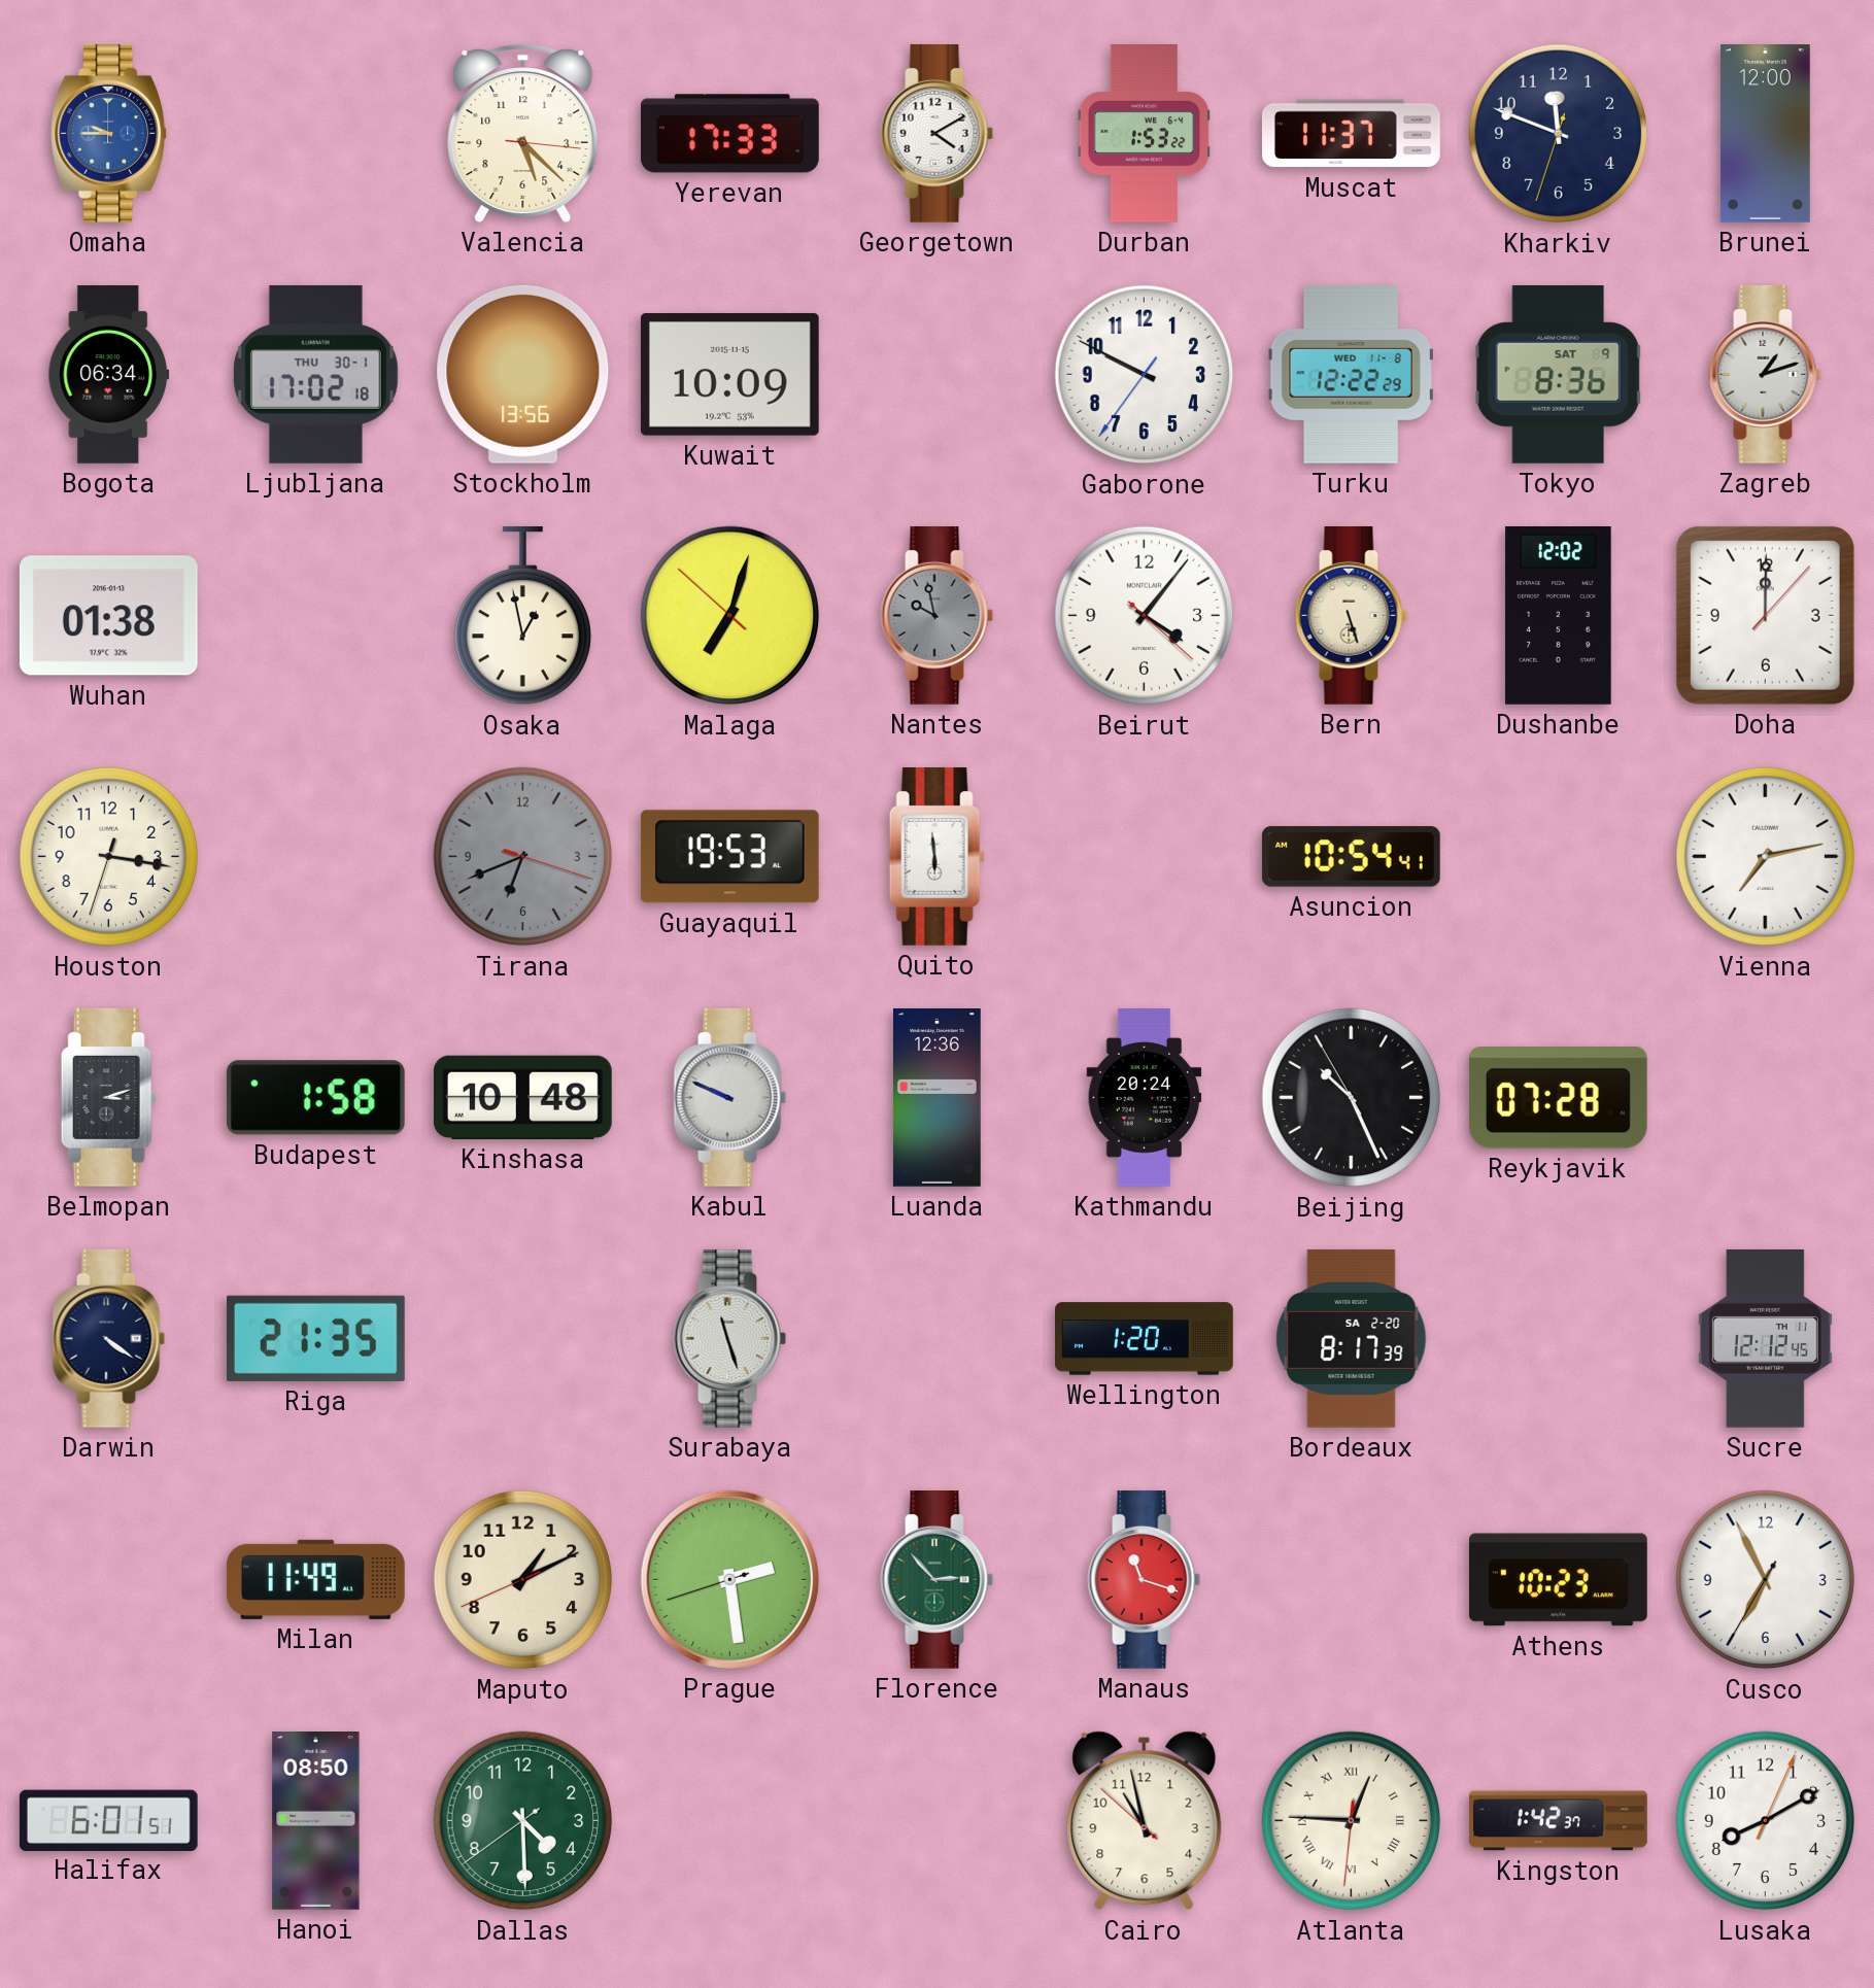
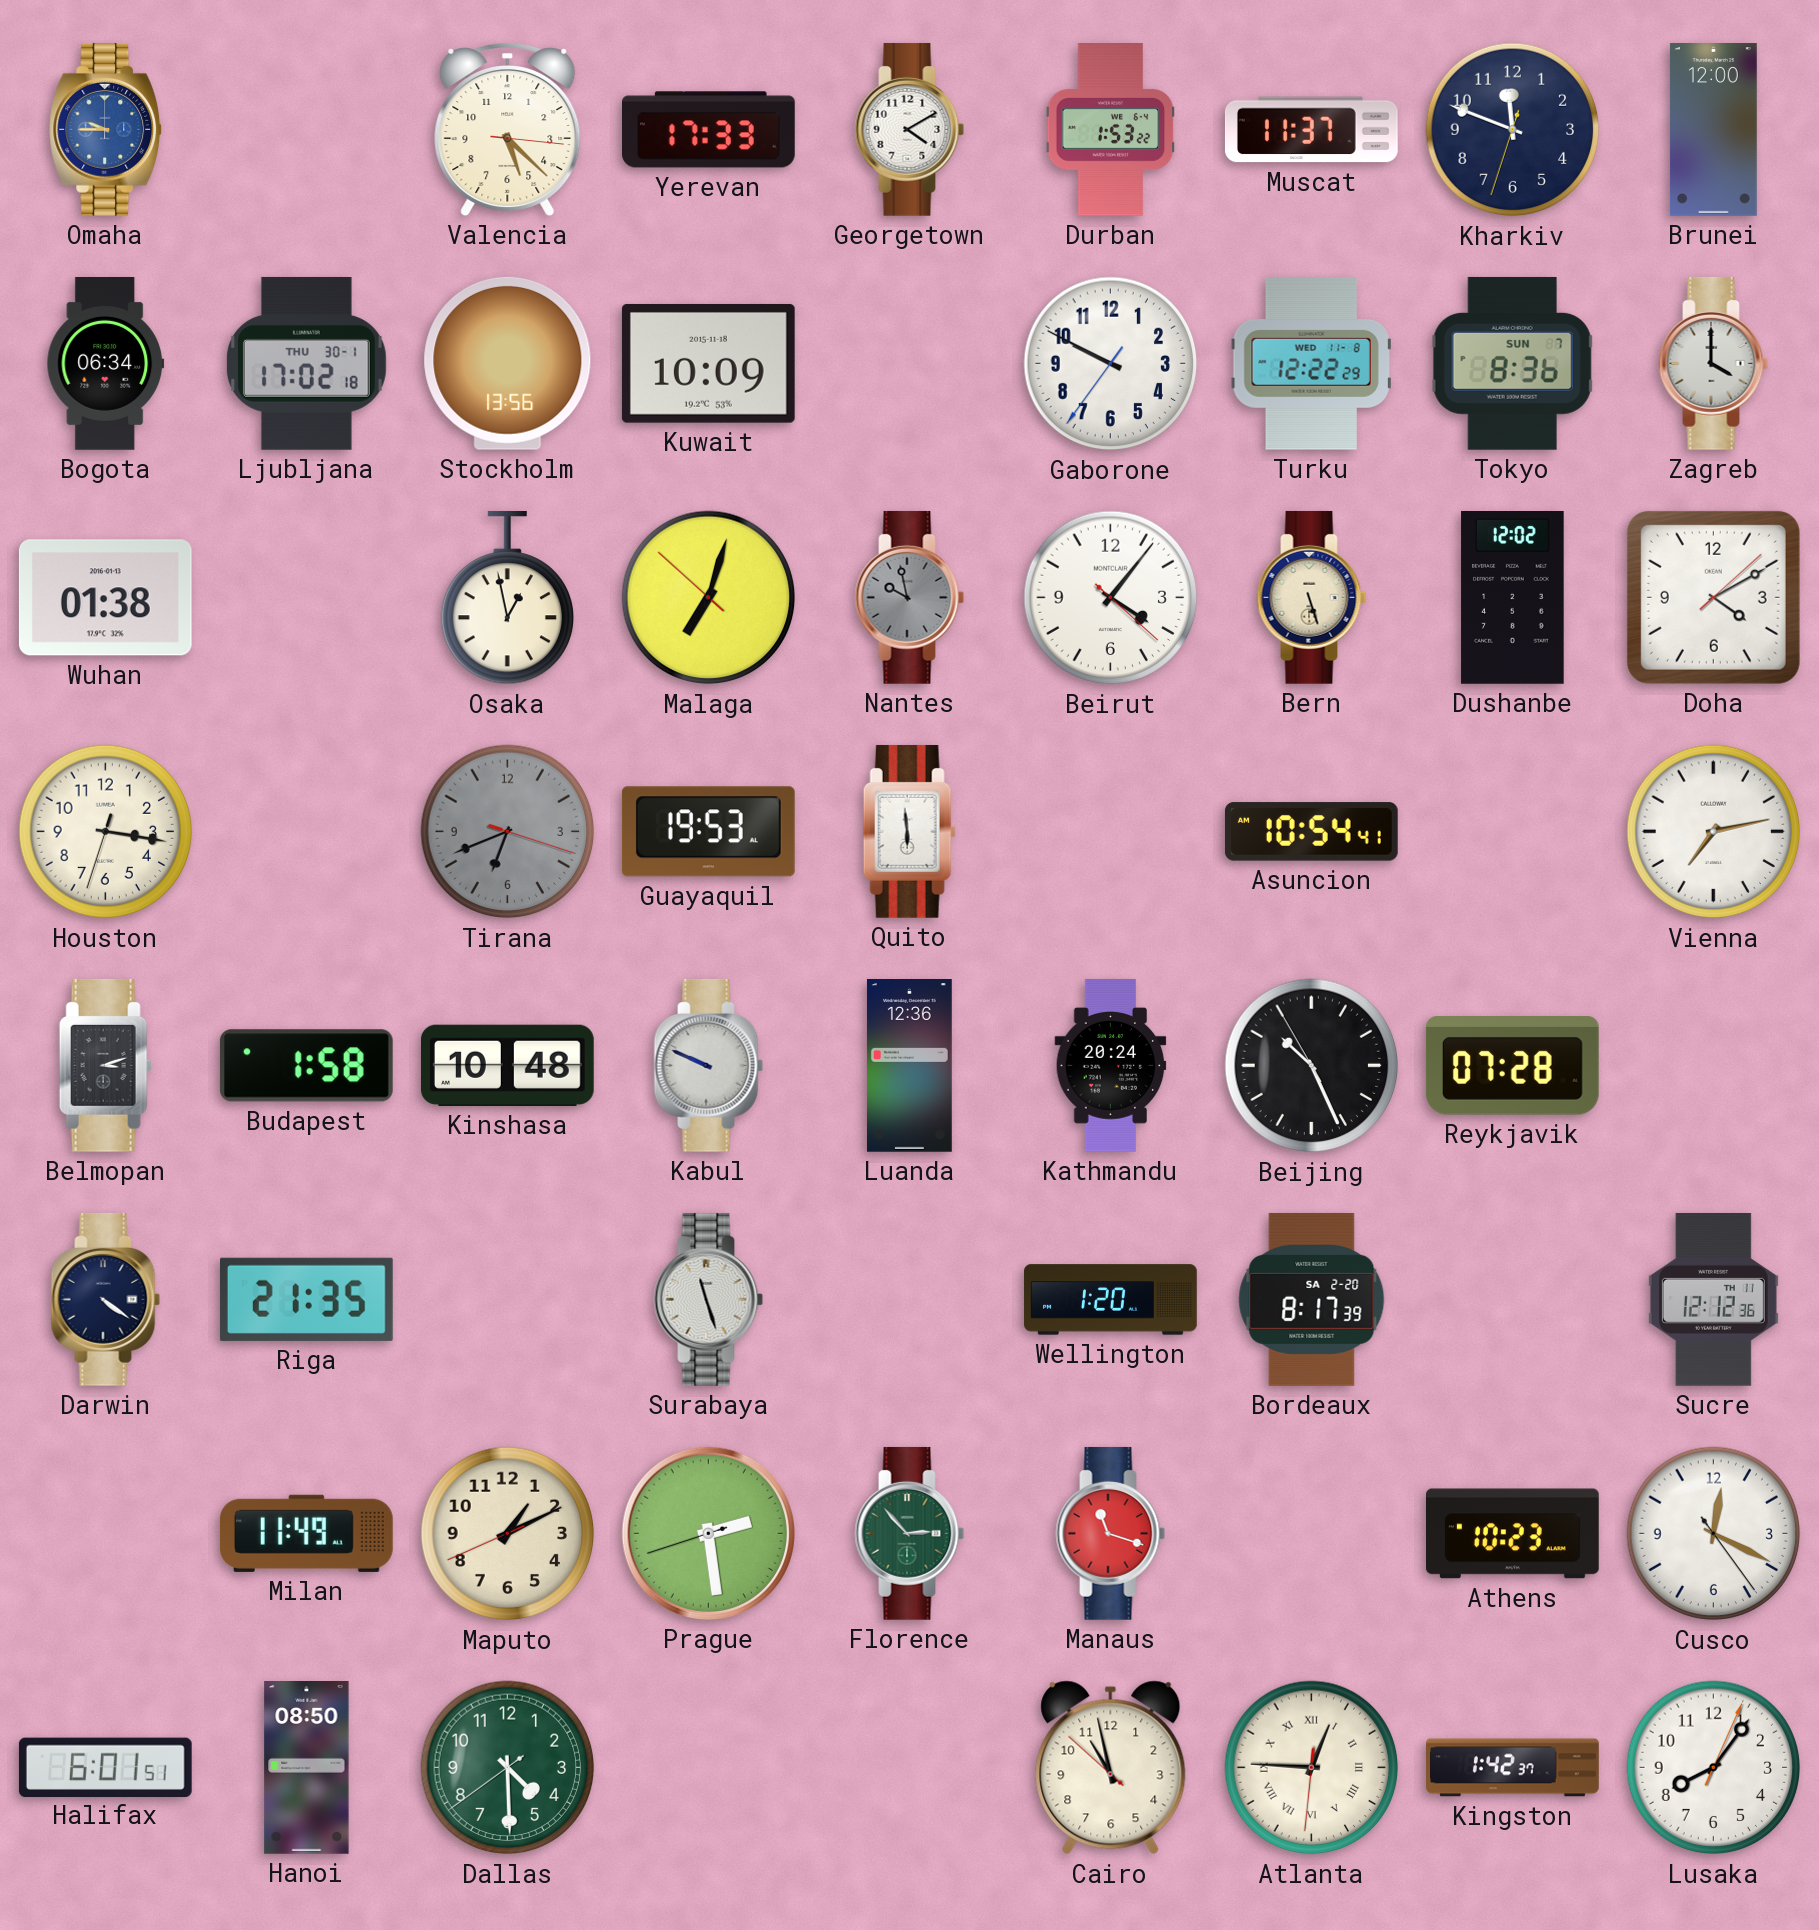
Kuwait date: 2015-11-15 -> 2015-11-18 (708, 363)
Tokyo date: SAT 9 -> SUN 7 (1513, 363)
Zagreb: 1:12 -> 4:00 (1714, 363)
Doha: 12:00 -> 4:10 (1713, 597)
Sucre: 12:12:45 -> 12:12:36 (1713, 1299)
Cusco: 6:55 -> 12:19 (1714, 1534)
Lusaka: 8:10 -> 8:06 (1714, 1768)
